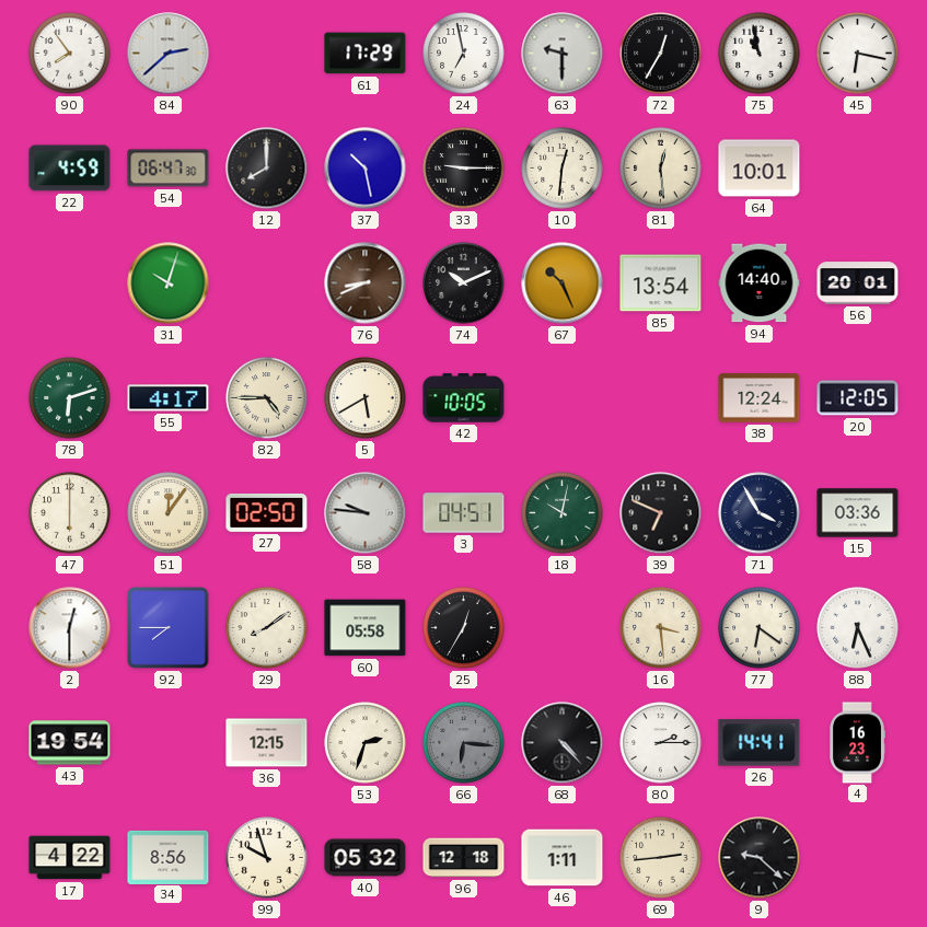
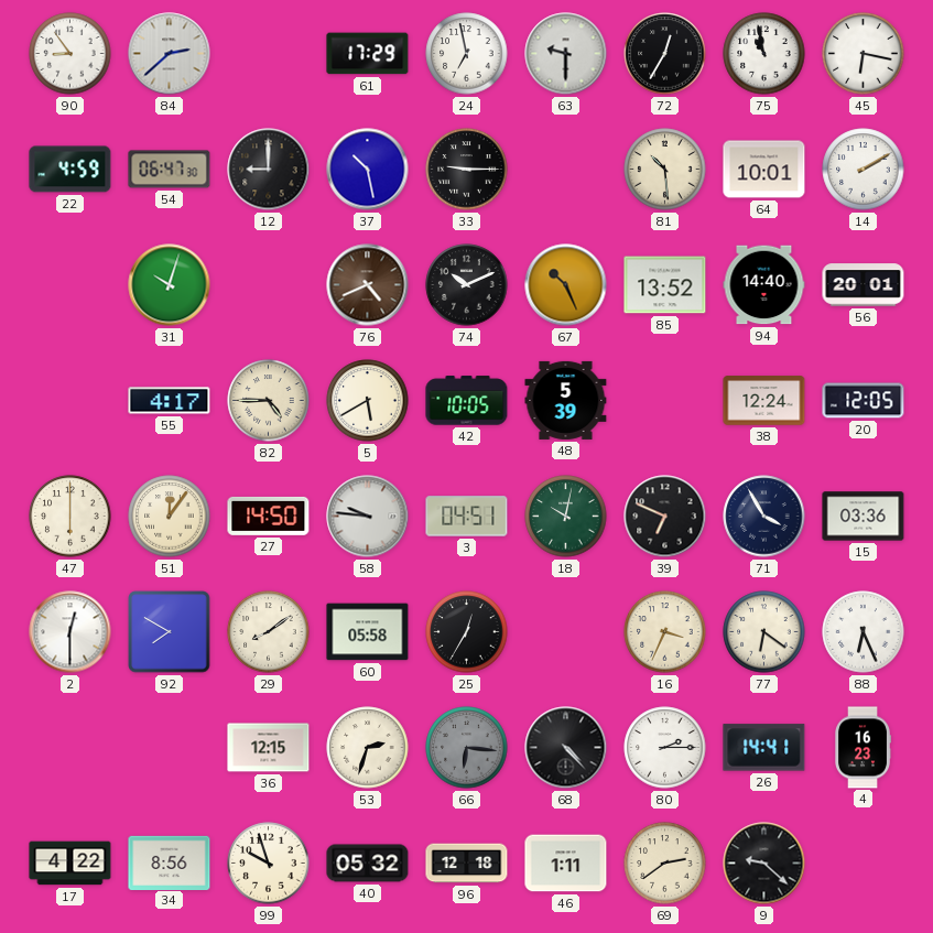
90: 7:54 -> 8:54 (70, 54)
12: 8:00 -> 9:00 (269, 170)
10: 12:31 -> none (563, 169)
81: 12:29 -> 10:29 (665, 170)
14: none -> 2:10 (864, 170)
76: 8:41 -> 4:41 (368, 285)
85: 13:54 -> 13:52 (665, 285)
78: 6:12 -> none (70, 398)
48: none -> 5:39 (566, 400)
27: 02:50 -> 14:50 (269, 516)
92: 7:45 -> 7:50 (170, 632)
16: 3:29 -> 3:34 (665, 632)
43: 19:54 -> none (70, 743)
69: 2:44 -> 2:39 (665, 864)
